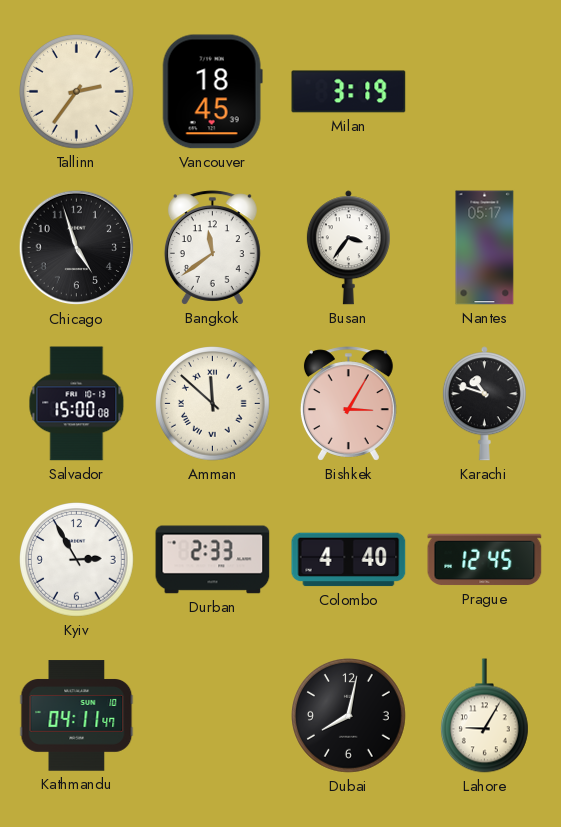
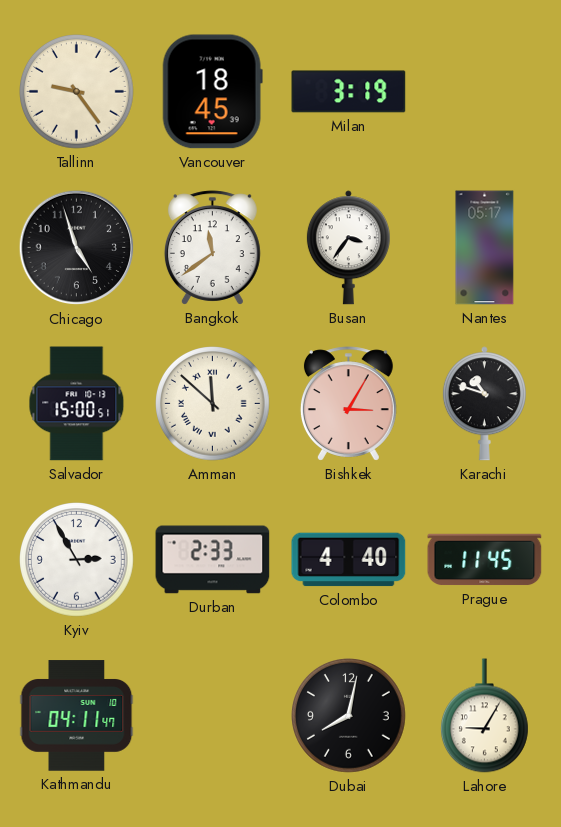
Tallinn: 2:36 -> 9:24 (77, 92)
Salvador: 15:00:08 -> 15:00:51 (77, 404)
Prague: 12:45 -> 11:45 (485, 560)
